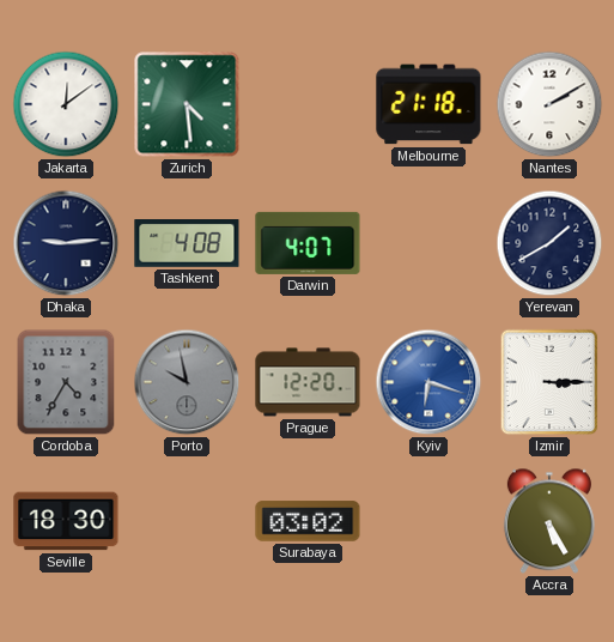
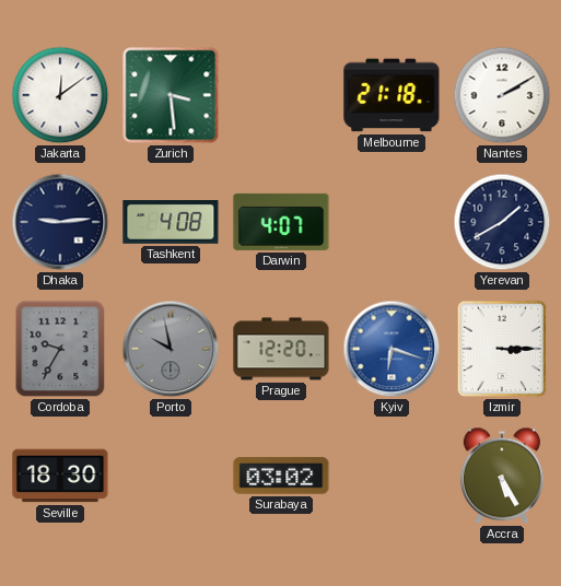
Zurich: 4:29 -> 3:29 (171, 95)
Cordoba: 4:35 -> 9:35 (60, 349)
